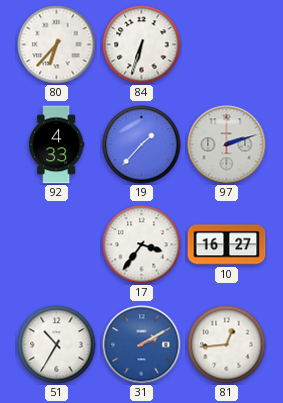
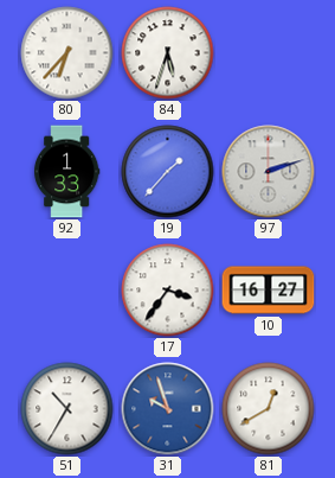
84: 6:33 -> 5:33 (168, 53)
92: 4:33 -> 1:33 (66, 172)
31: 2:10 -> 9:57 (168, 409)
81: 12:44 -> 12:40 (269, 409)
